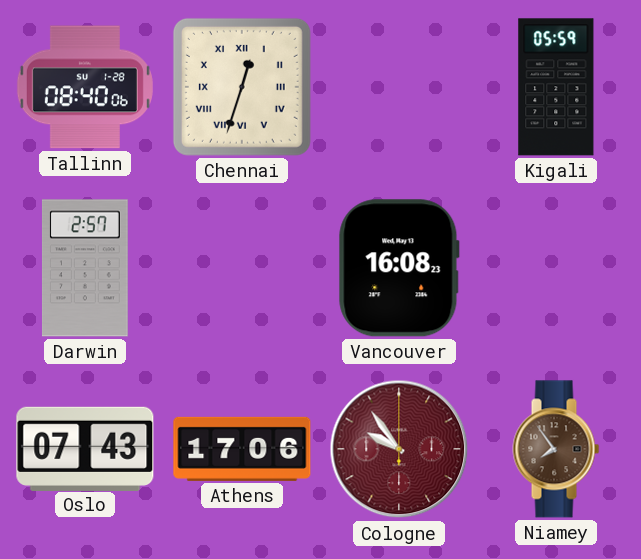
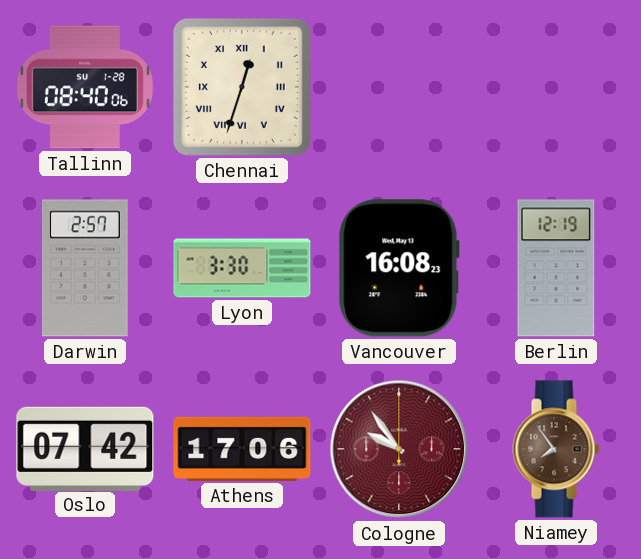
Kigali: 05:59 -> none (556, 87)
Lyon: none -> 3:30 (242, 268)
Berlin: none -> 12:19 (556, 268)
Oslo: 07:43 -> 07:42 (85, 448)
